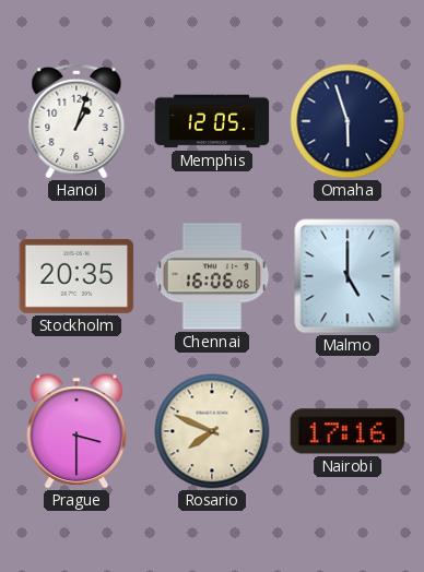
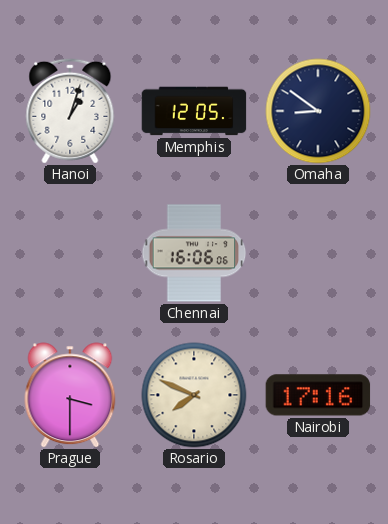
Omaha: 5:57 -> 8:51 (318, 111)
Stockholm: 20:35 -> none (76, 276)
Malmo: 5:00 -> none (348, 276)
